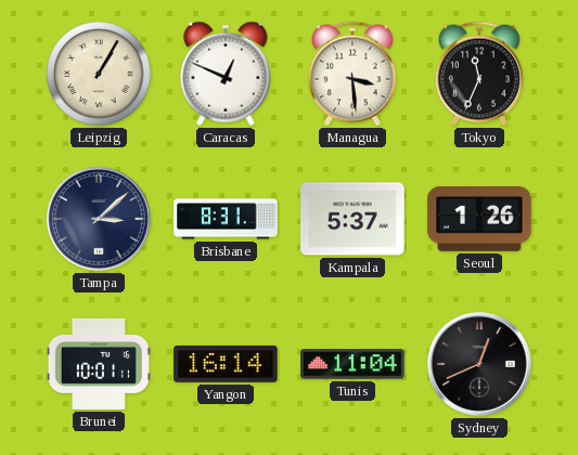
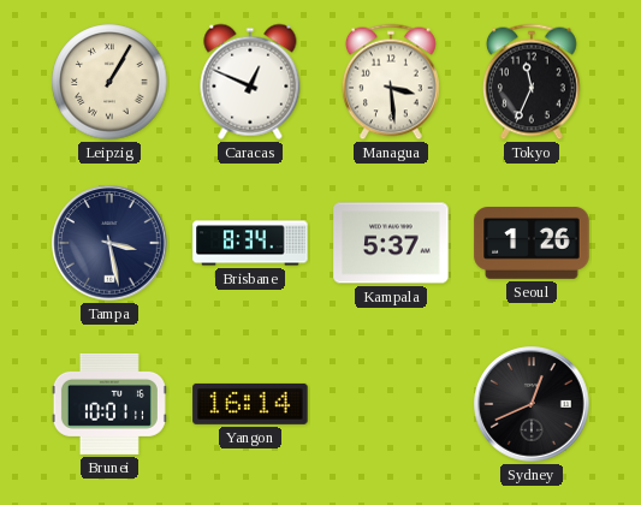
Tampa: 3:08 -> 3:28 (109, 243)
Brisbane: 8:31 -> 8:34 (250, 243)
Tunis: 11:04 -> none (352, 364)
